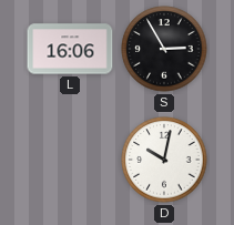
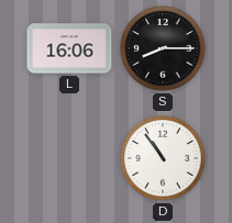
S: 2:55 -> 8:15 (163, 48)
D: 10:02 -> 10:54 (163, 158)
